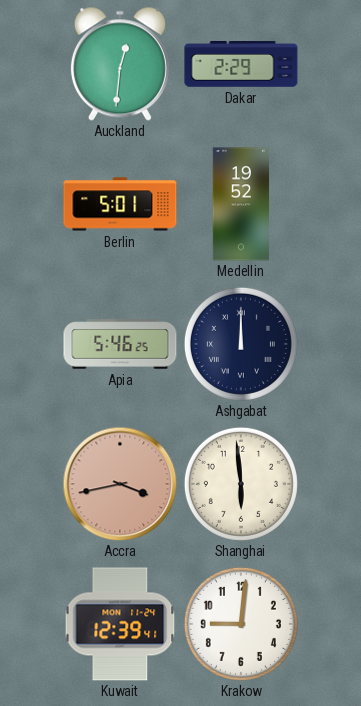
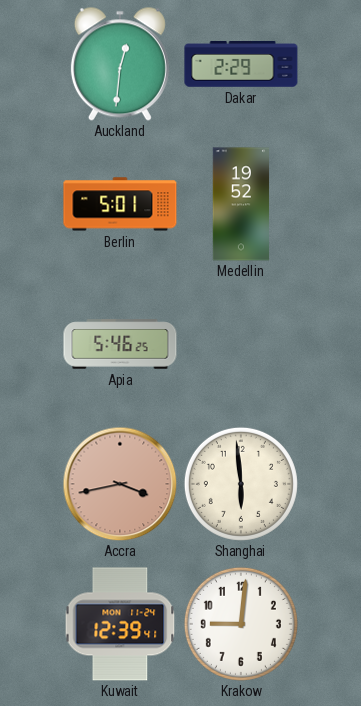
Ashgabat: 12:00 -> none (241, 344)
